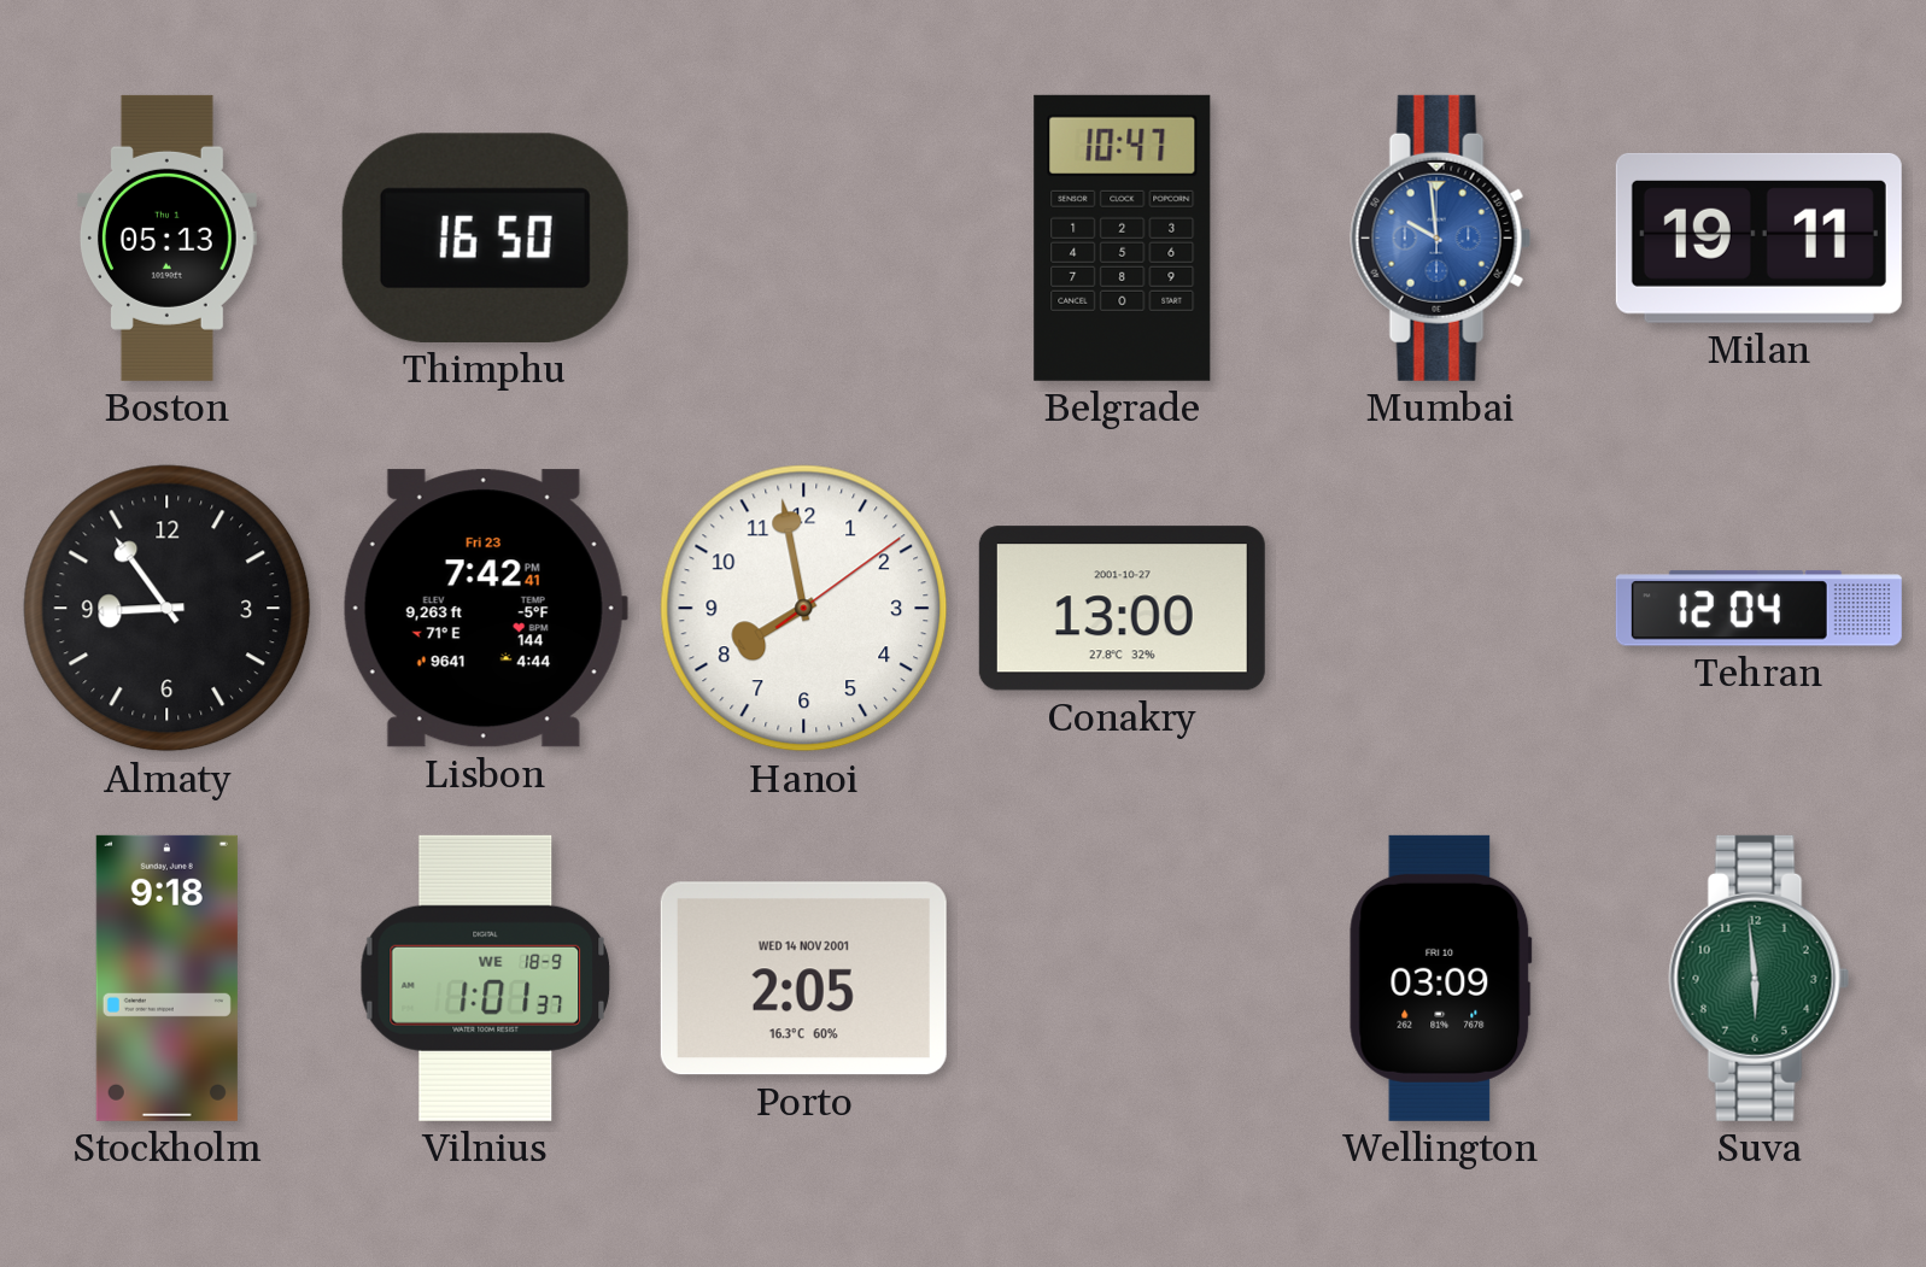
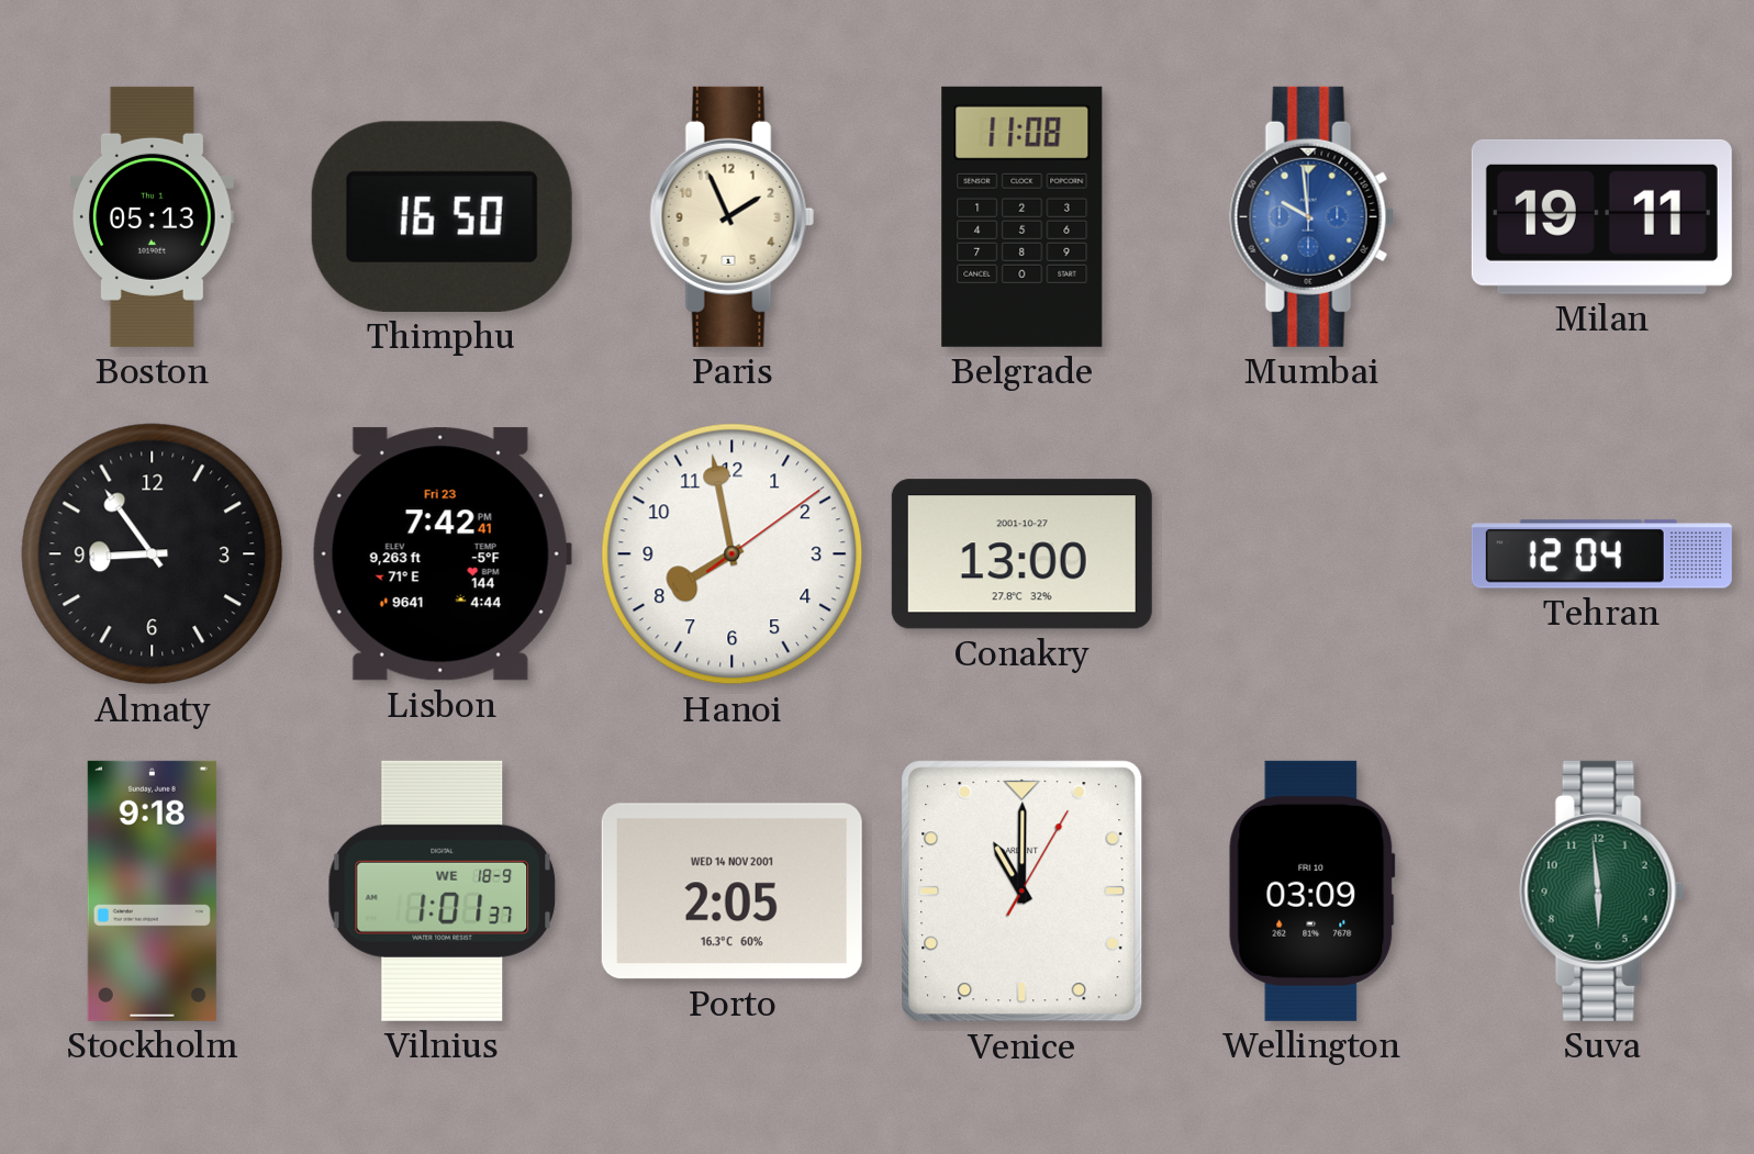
Paris: none -> 1:56 (733, 216)
Belgrade: 10:47 -> 11:08 (1023, 216)
Venice: none -> 11:00 (1023, 892)
